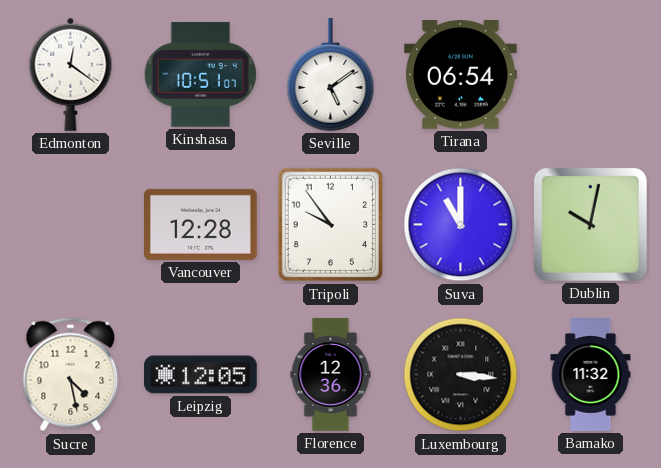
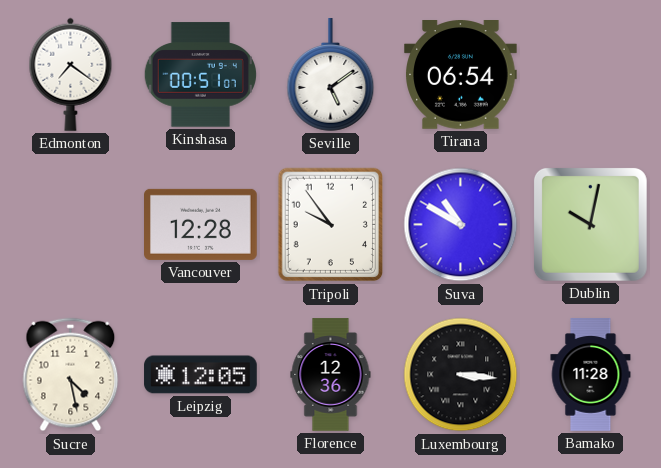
Edmonton: 12:21 -> 7:21 (71, 74)
Kinshasa: 10:51 -> 00:51 (200, 75)
Suva: 11:00 -> 10:50 (461, 225)
Bamako: 11:32 -> 11:28 (591, 375)
